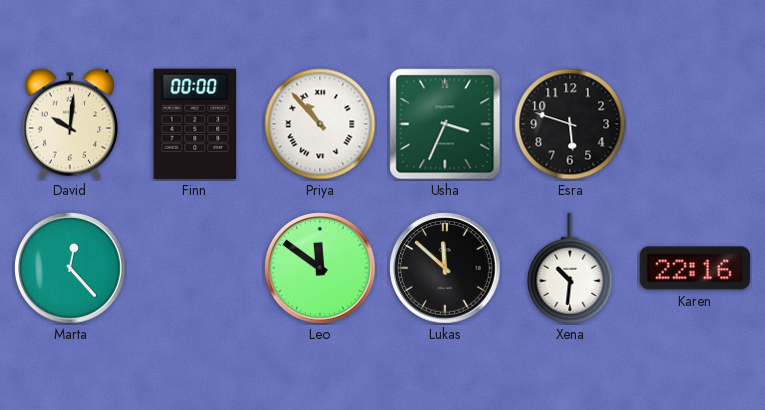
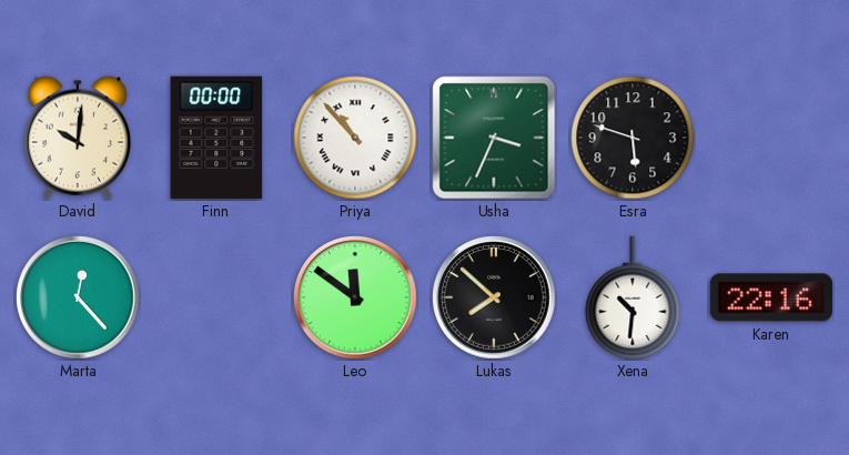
Lukas: 11:52 -> 7:52 (494, 297)
